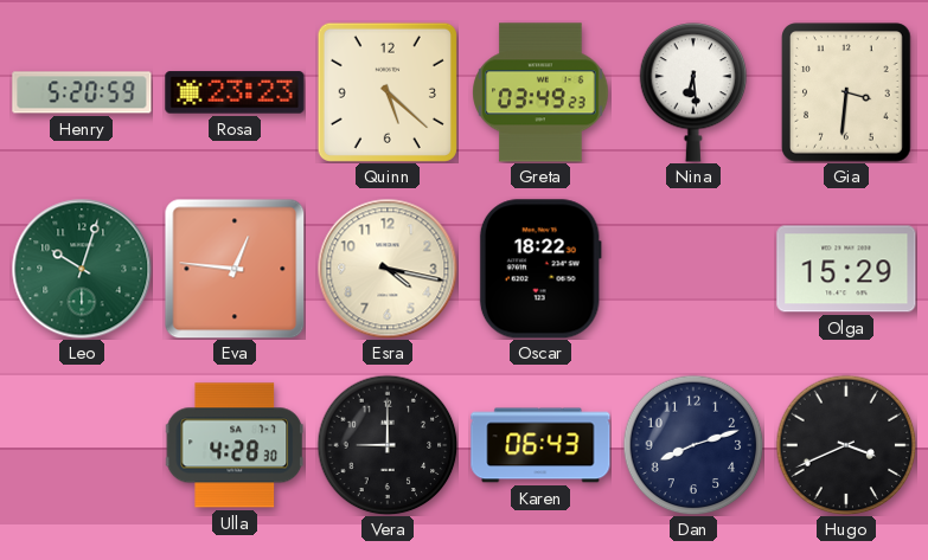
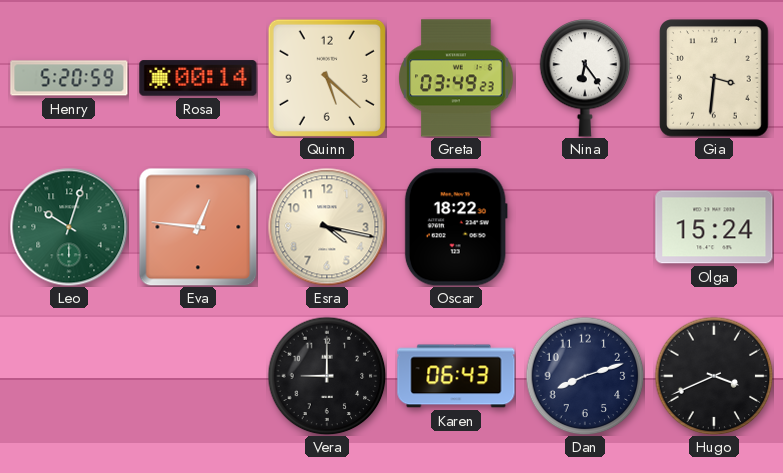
Rosa: 23:23 -> 00:14 (198, 78)
Nina: 6:29 -> 6:24 (585, 78)
Olga: 15:29 -> 15:24 (714, 227)
Ulla: 4:28 -> none (235, 445)
